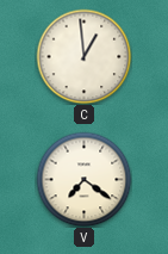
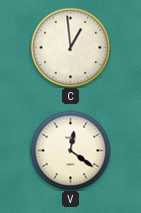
V: 7:21 -> 12:21 (70, 150)
